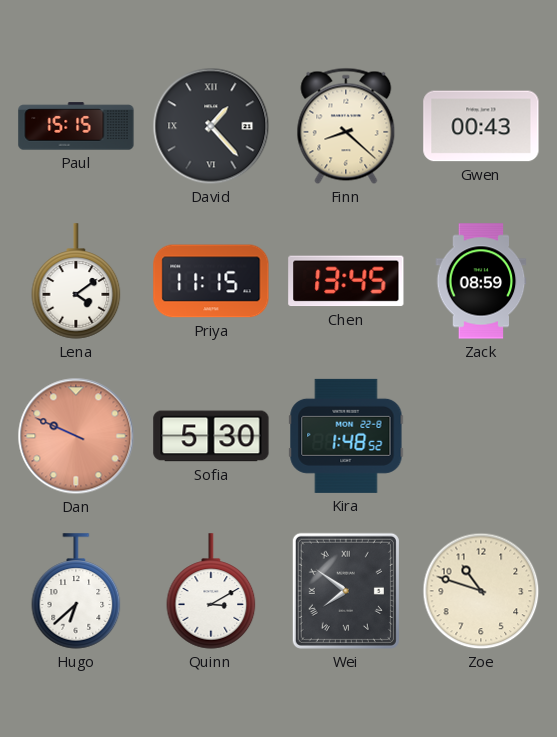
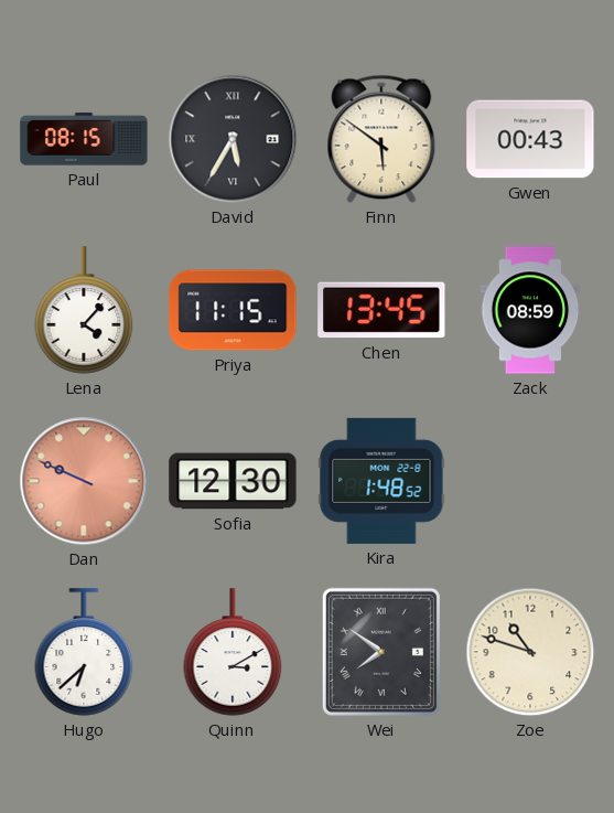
Paul: 15:15 -> 08:15 (84, 139)
David: 1:23 -> 5:35 (233, 139)
Finn: 8:22 -> 5:51 (381, 139)
Lena: 4:09 -> 4:07 (84, 310)
Sofia: 5:30 -> 12:30 (233, 481)
